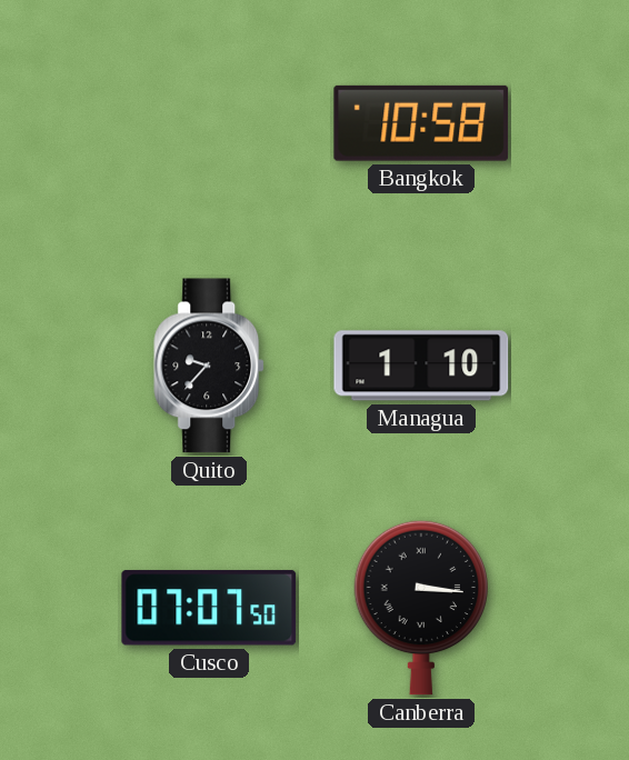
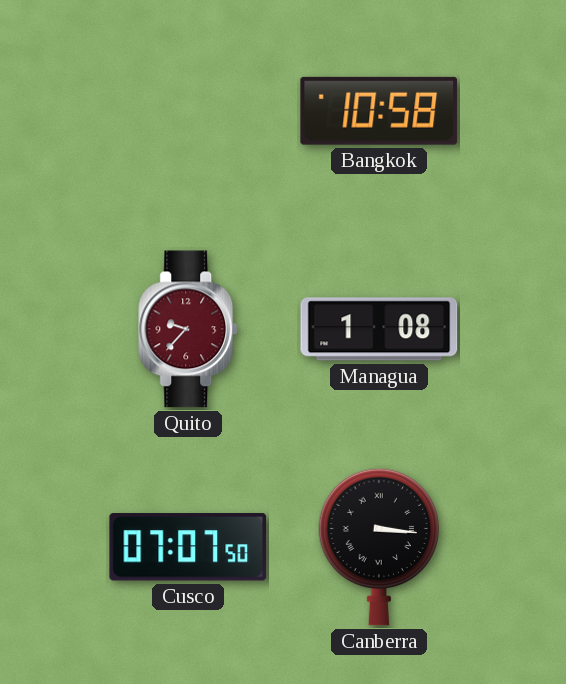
Quito dial: black -> burgundy (189, 329)
Managua: 1:10 -> 1:08 (379, 329)
